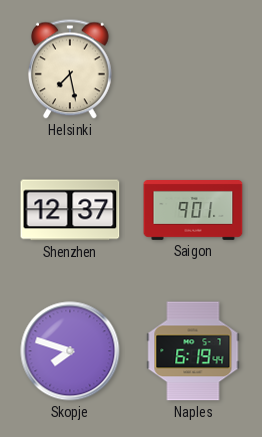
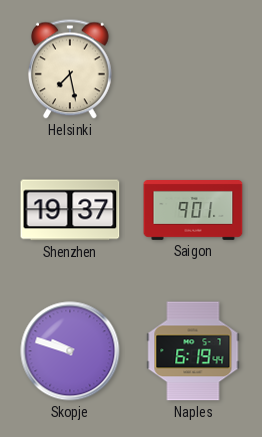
Shenzhen: 12:37 -> 19:37 (70, 210)
Skopje: 7:48 -> 9:48 (70, 351)
